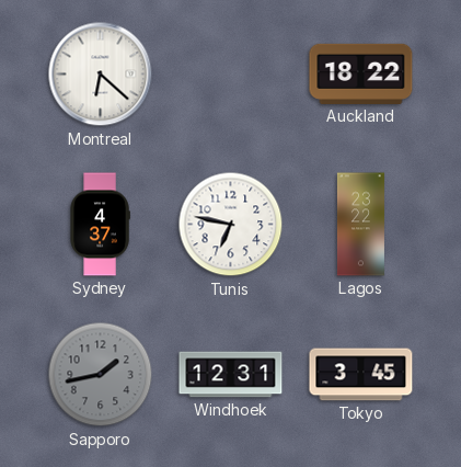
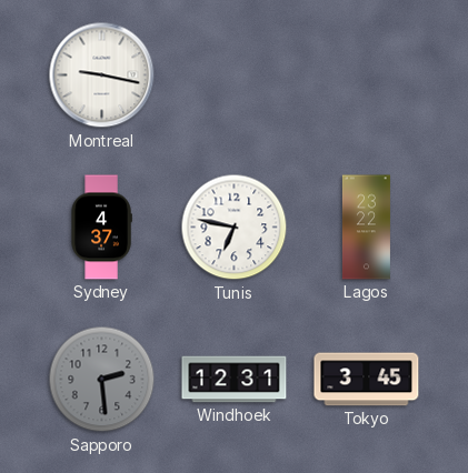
Montreal: 6:22 -> 9:17 (102, 76)
Auckland: 18:22 -> none (361, 73)
Sapporo: 1:43 -> 2:29 (102, 380)
